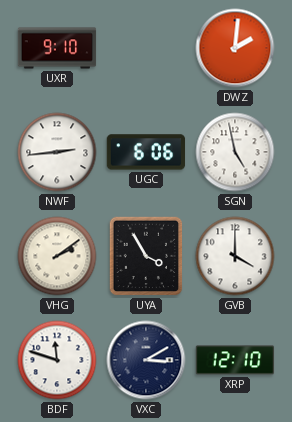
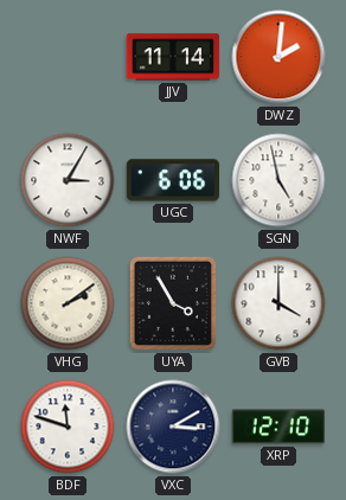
UXR: 9:10 -> none (57, 48)
JJV: none -> 11:14 (173, 57)
NWF: 2:44 -> 3:05 (68, 180)
